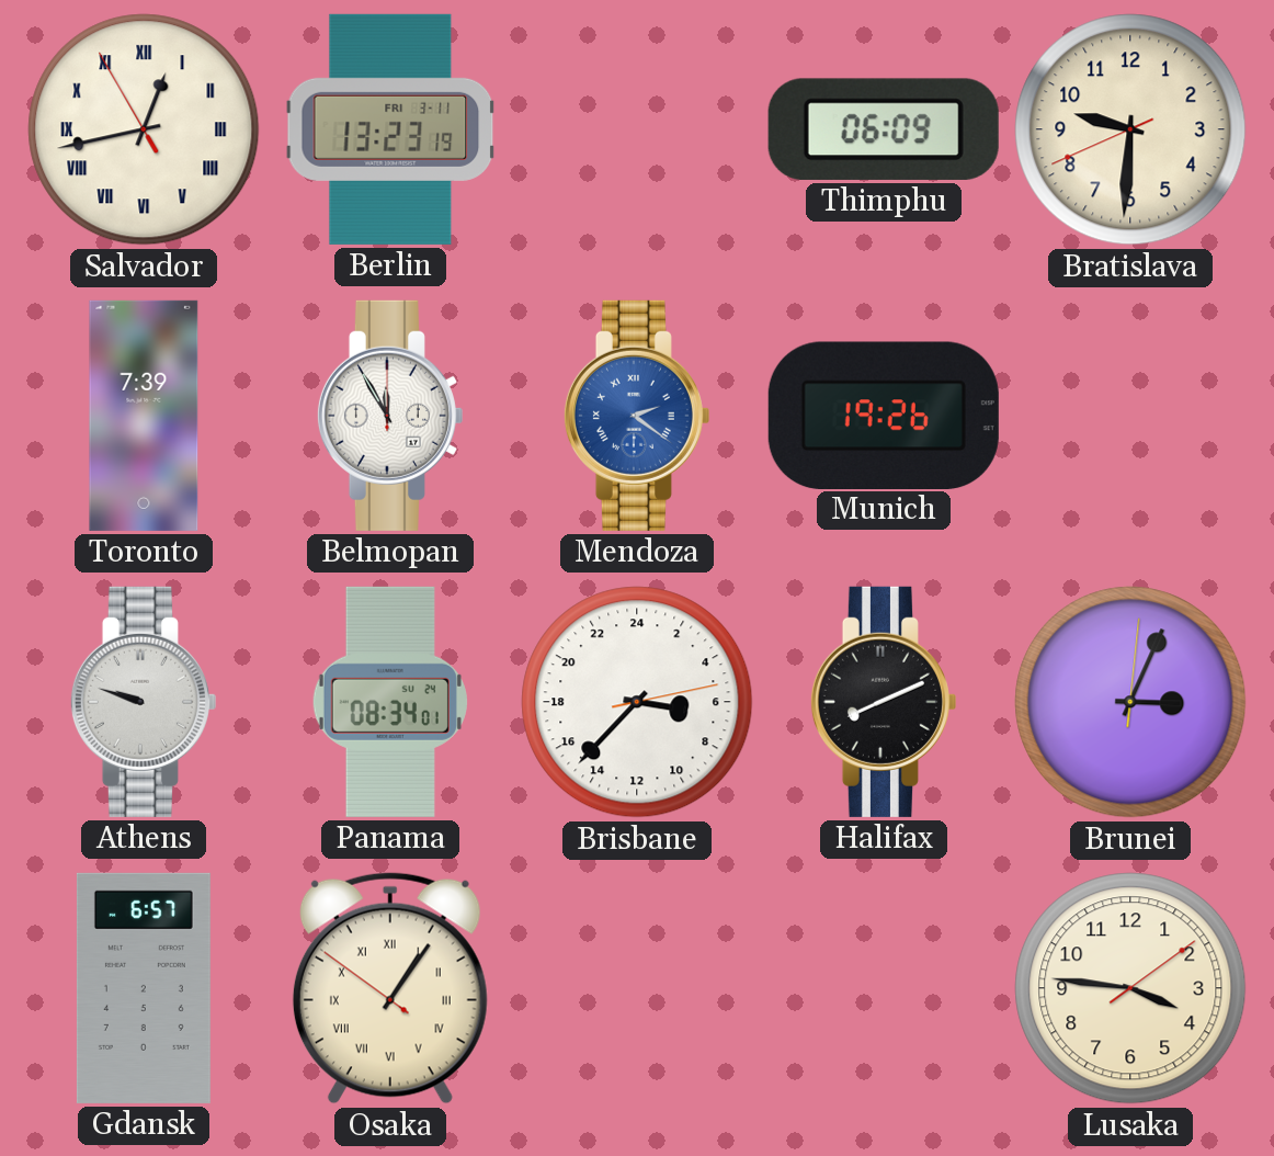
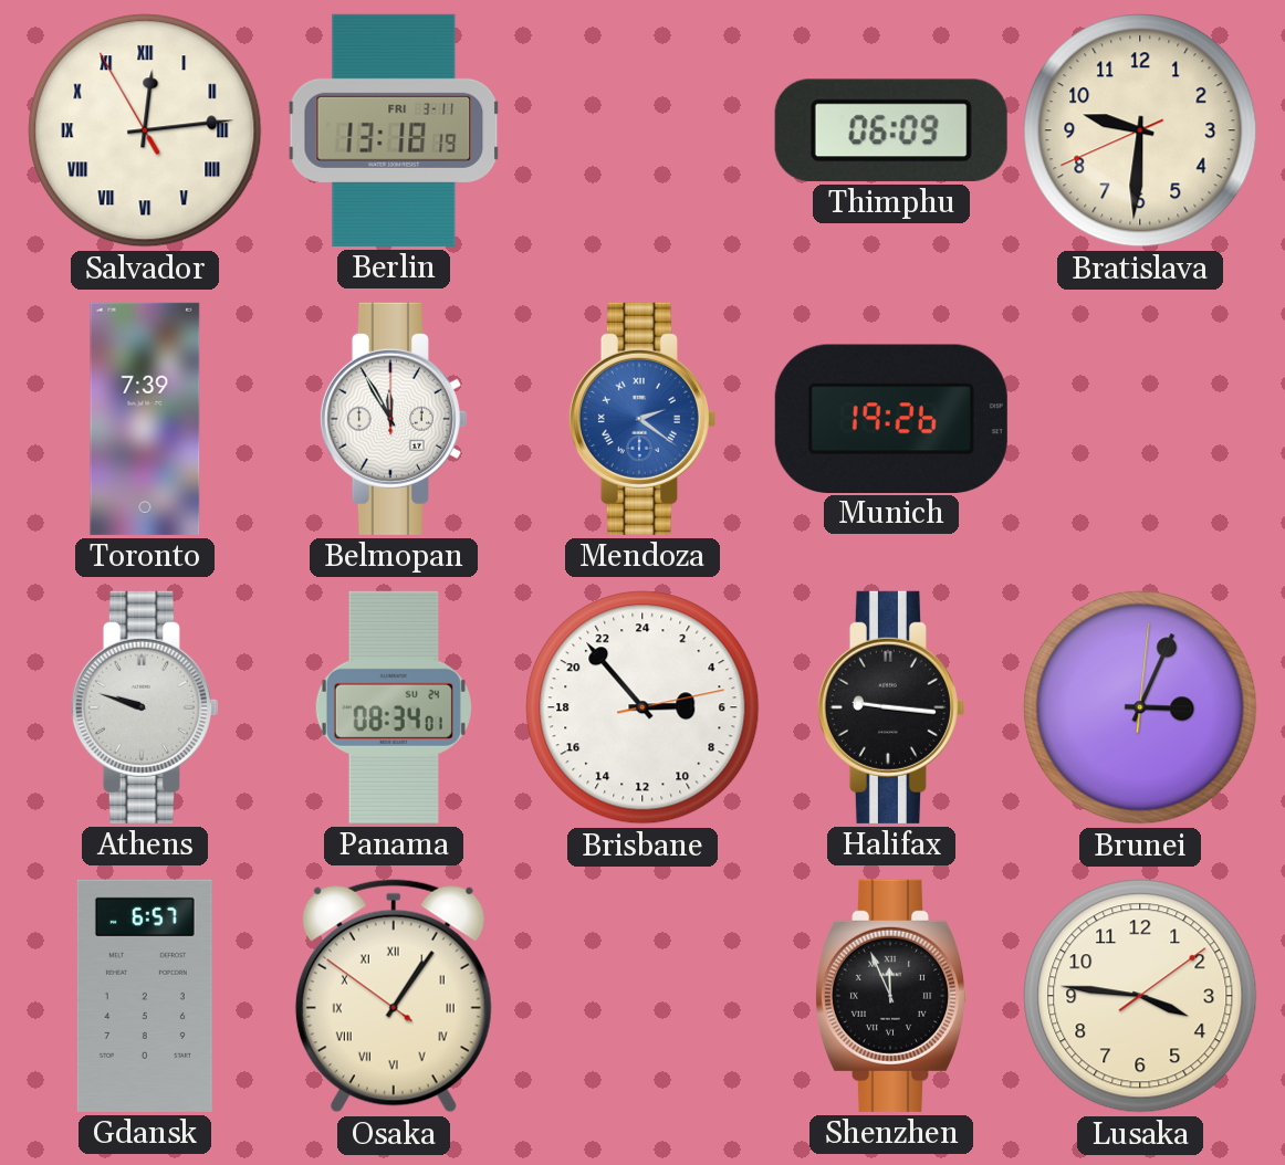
Salvador: 12:42 -> 12:13 (145, 130)
Berlin: 13:23 -> 13:18 (394, 130)
Brisbane: 6:37 -> 5:53 (643, 707)
Halifax: 8:11 -> 9:16 (890, 707)
Shenzhen: none -> 11:56 (890, 996)
